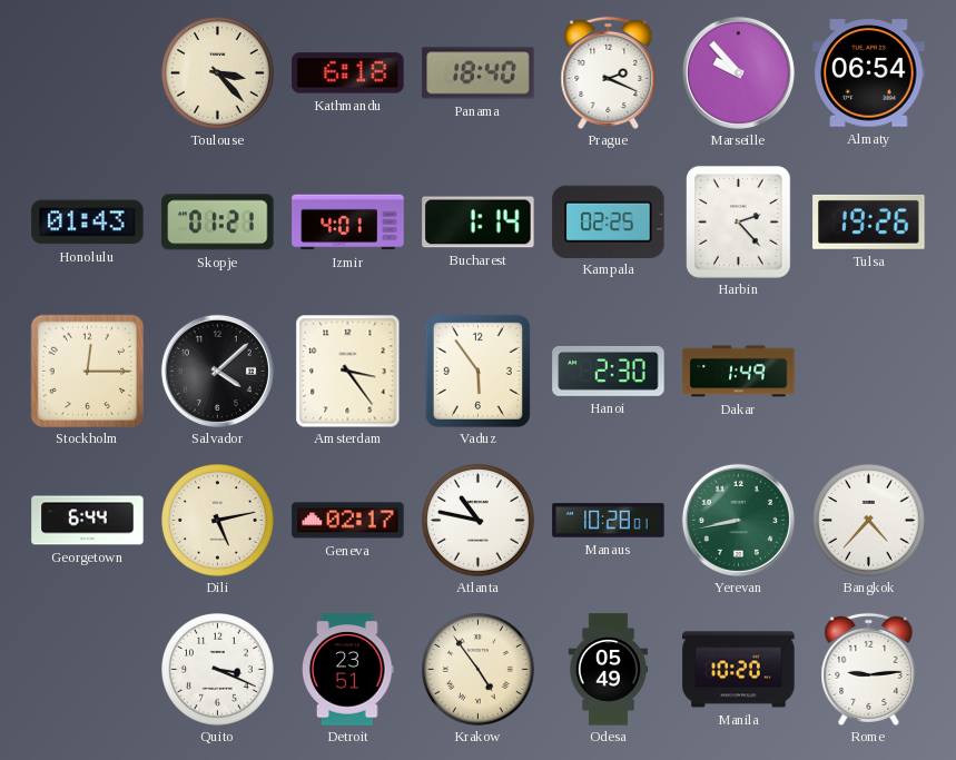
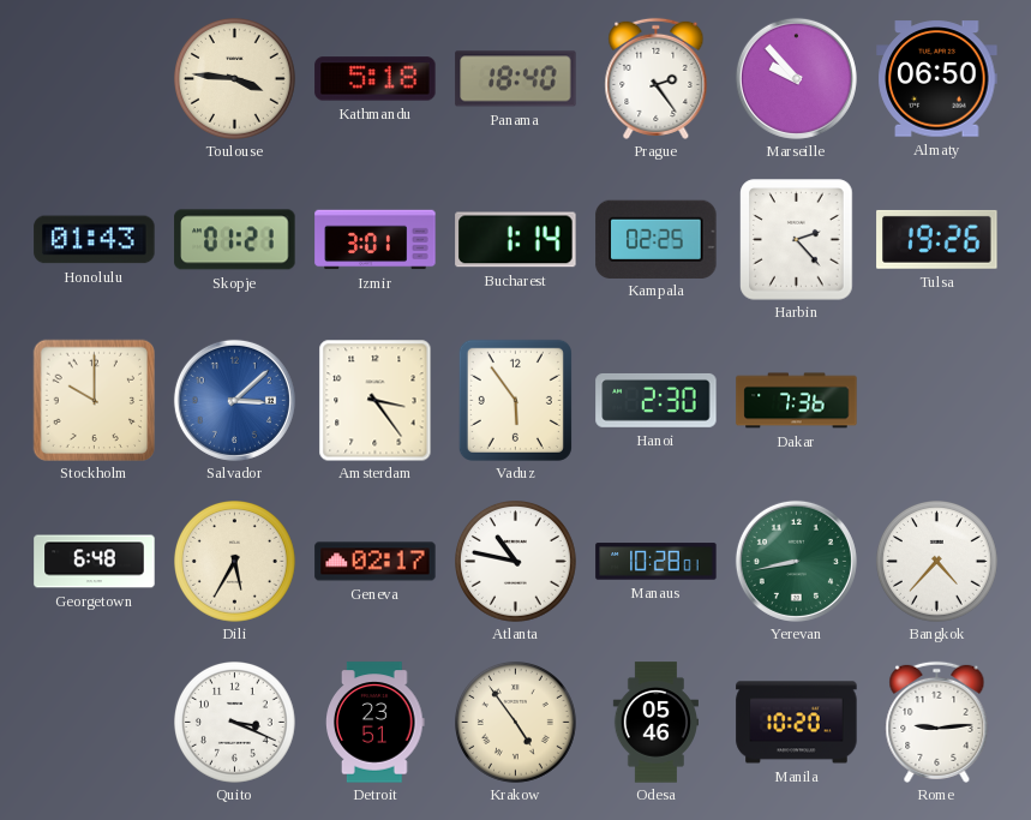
Toulouse: 3:23 -> 3:46 (235, 79)
Kathmandu: 6:18 -> 5:18 (376, 79)
Prague: 2:19 -> 2:24 (657, 78)
Almaty: 06:54 -> 06:50 (937, 79)
Izmir: 4:01 -> 3:01 (376, 240)
Stockholm: 12:15 -> 10:00 (94, 400)
Salvador: 4:08 -> 3:08 (234, 400)
Salvador dial: black -> blue (234, 400)
Dakar: 1:49 -> 7:36 (797, 401)
Georgetown: 6:44 -> 6:48 (95, 562)
Dili: 5:13 -> 5:35 (235, 562)
Odesa: 05:49 -> 05:46 (655, 723)
